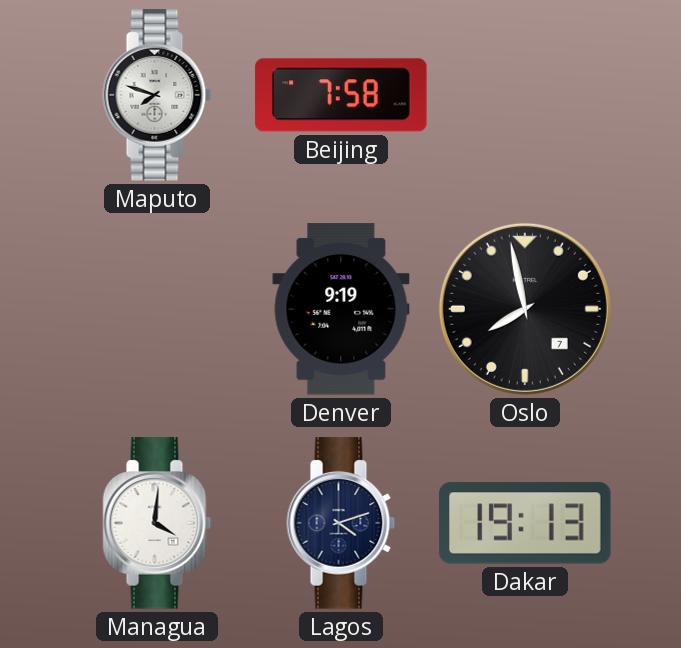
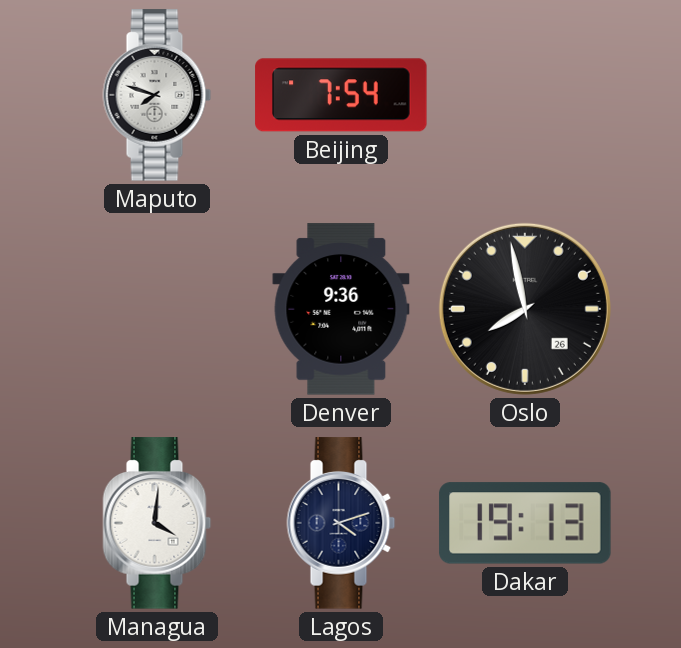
Beijing: 7:58 -> 7:54 (341, 95)
Denver: 9:19 -> 9:36 (341, 309)
Oslo date: 7 -> 26 (525, 309)
